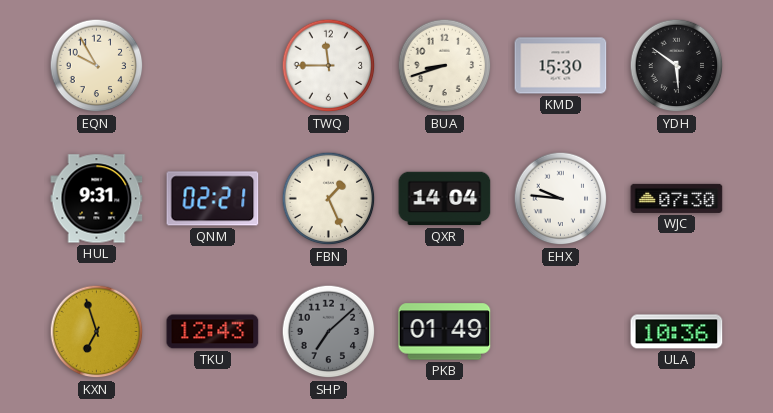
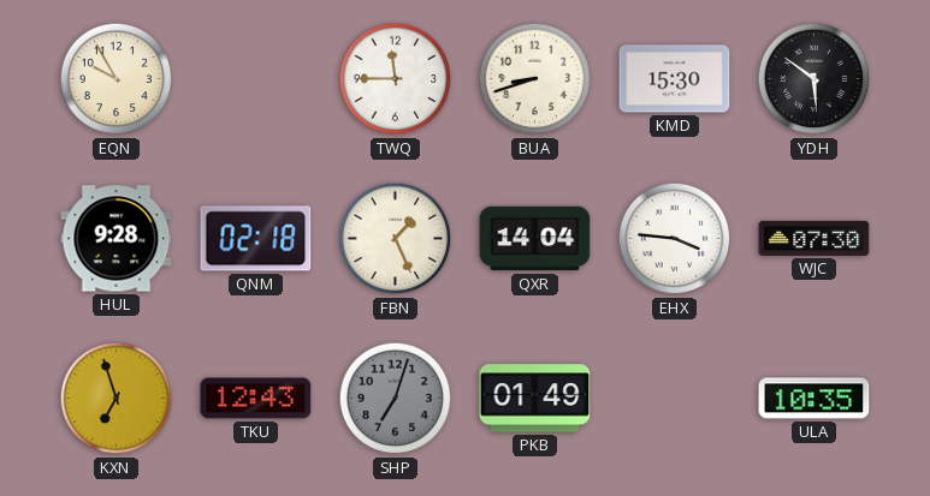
HUL: 9:31 -> 9:28 (117, 239)
QNM: 02:21 -> 02:18 (256, 239)
EHX: 9:46 -> 3:46 (675, 239)
SHP: 7:08 -> 7:03 (396, 399)
ULA: 10:36 -> 10:35 (815, 399)
